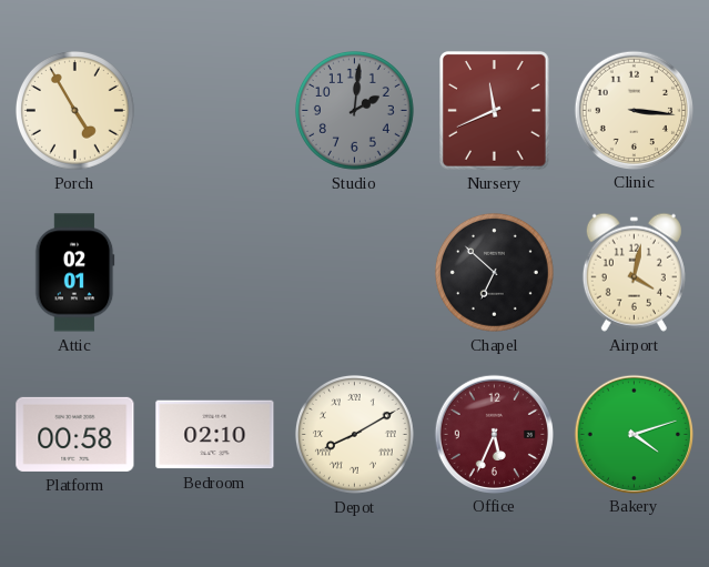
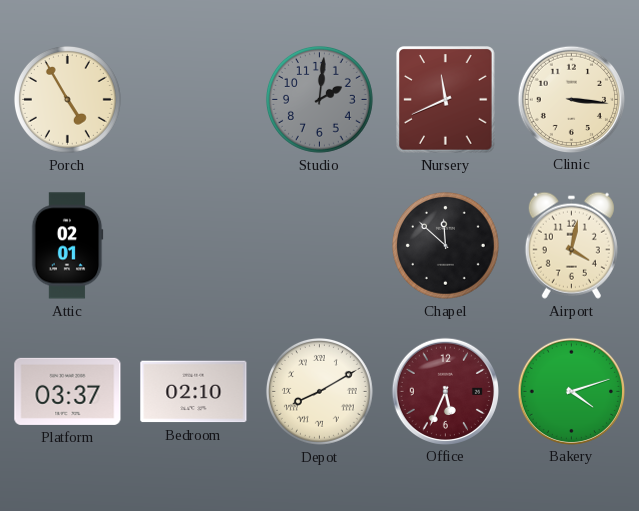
Chapel: 6:52 -> 11:52 (445, 245)
Platform: 00:58 -> 03:37 (68, 391)
